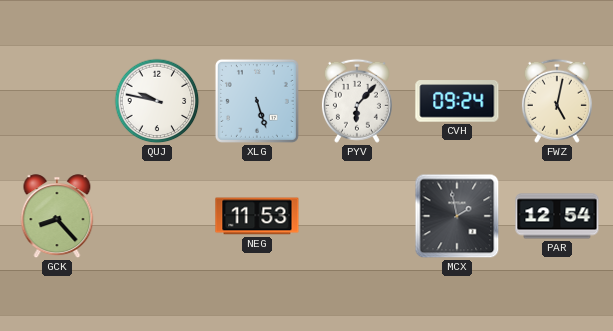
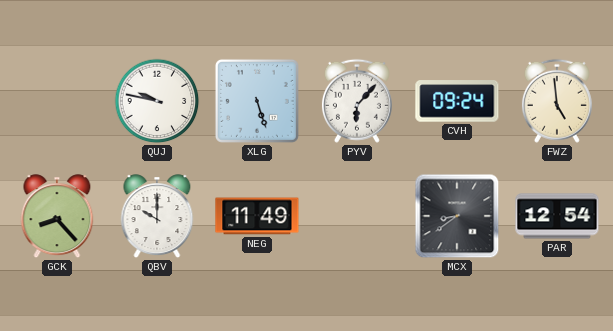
FWZ: 5:02 -> 4:59 (557, 101)
QBV: none -> 10:00 (157, 217)
NEG: 11:53 -> 11:49 (257, 216)
MCX: 1:58 -> 8:39 (457, 216)
